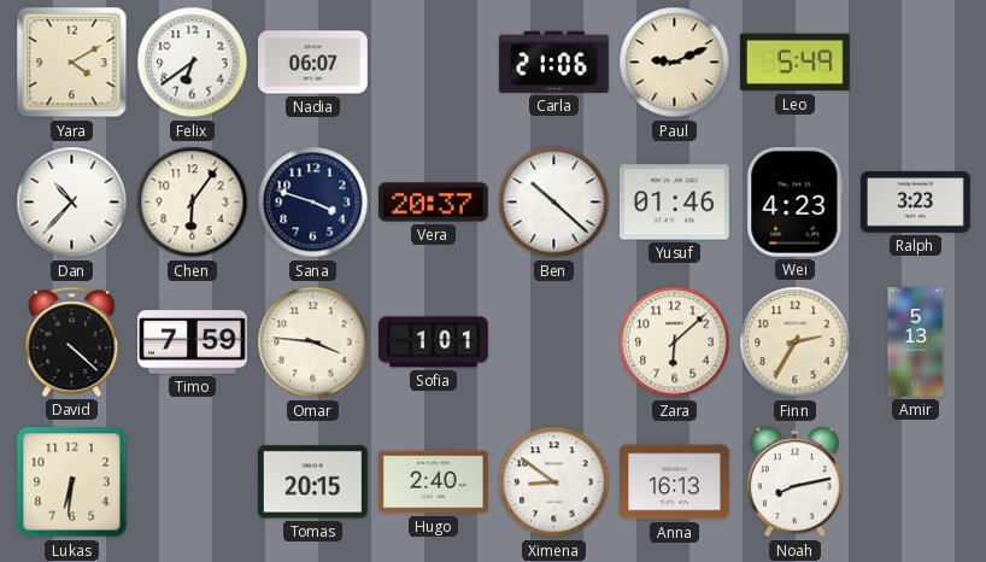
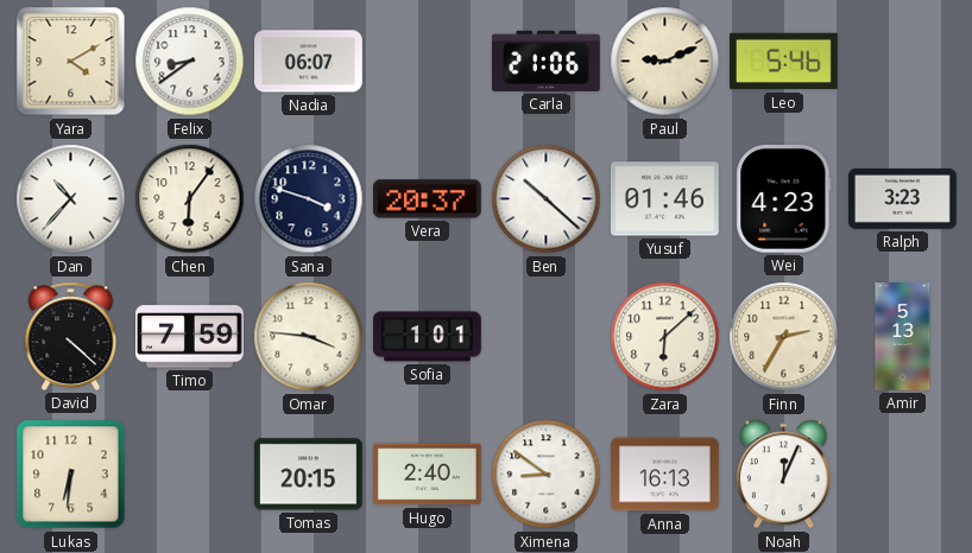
Felix: 6:39 -> 8:39 (190, 62)
Leo: 5:49 -> 5:46 (784, 62)
Noah: 8:13 -> 12:04 (783, 475)
